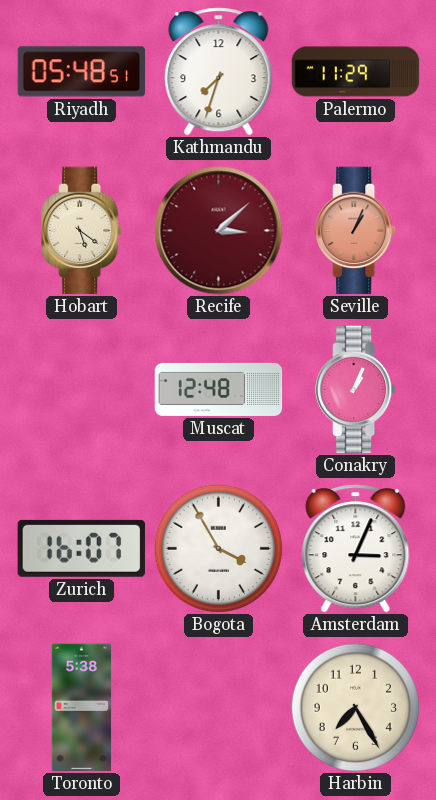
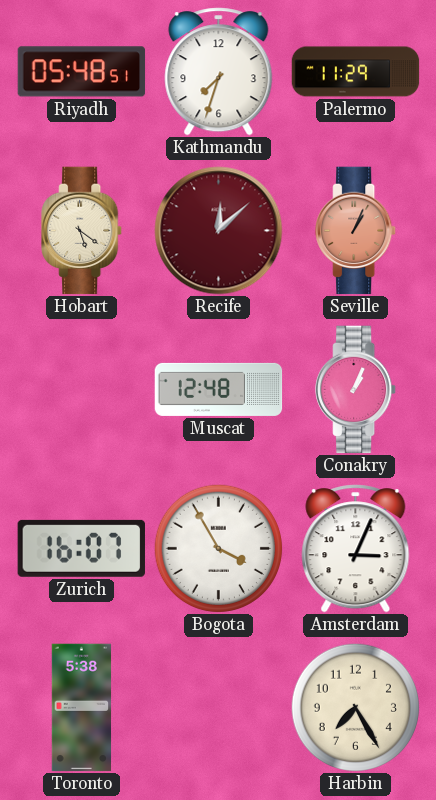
Recife: 3:08 -> 12:08 (219, 231)
